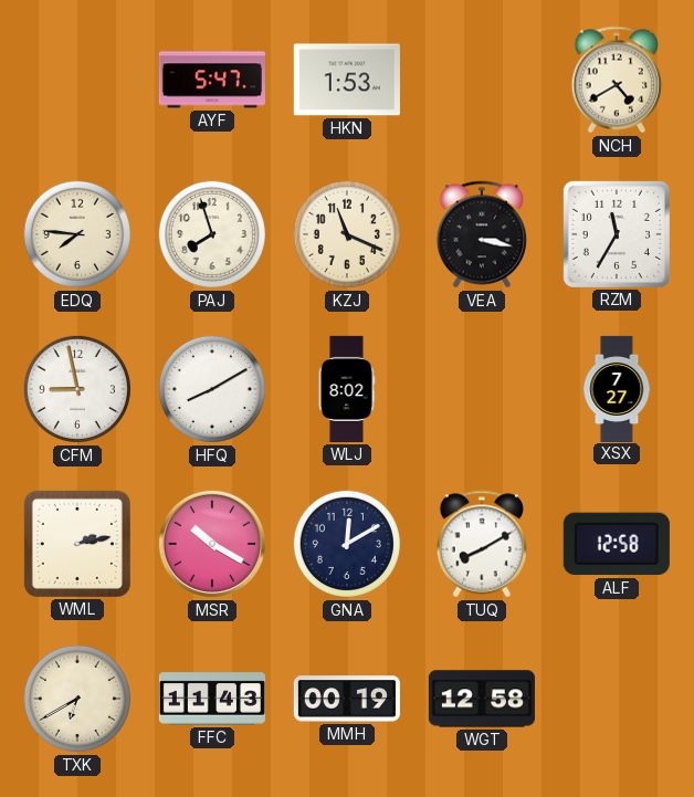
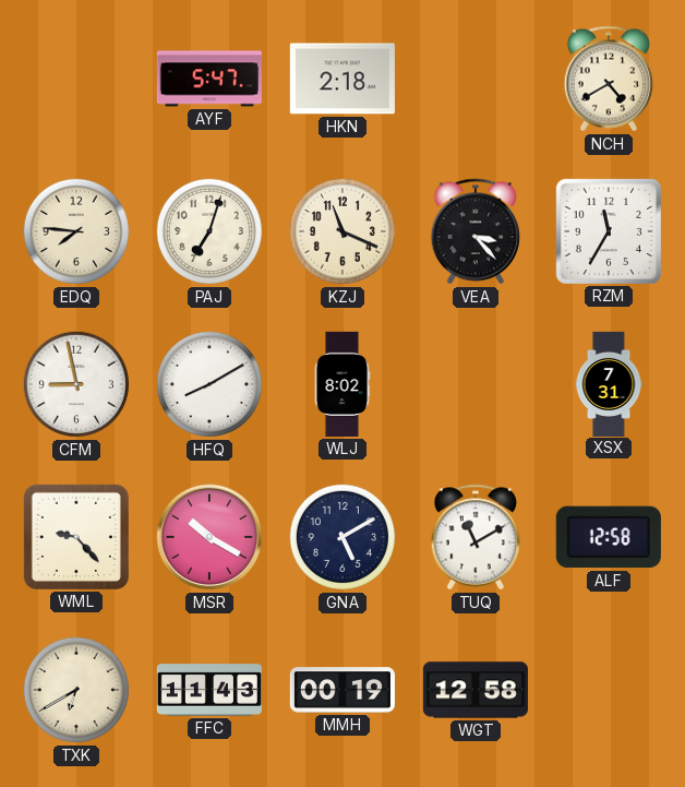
HKN: 1:53 -> 2:18 (342, 79)
PAJ: 7:57 -> 7:03 (209, 231)
VEA: 3:17 -> 3:23 (476, 231)
XSX: 7:27 -> 7:31 (609, 383)
WML: 2:13 -> 9:23 (76, 537)
GNA: 12:10 -> 5:10 (342, 537)
TUQ: 8:10 -> 11:10 (476, 537)
